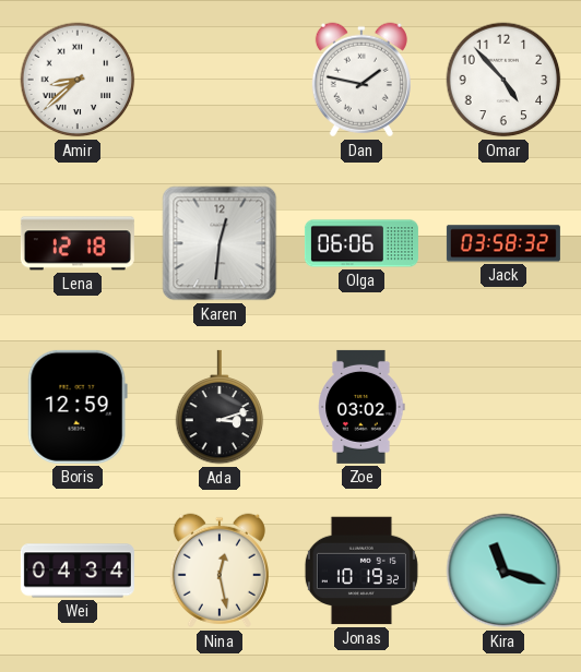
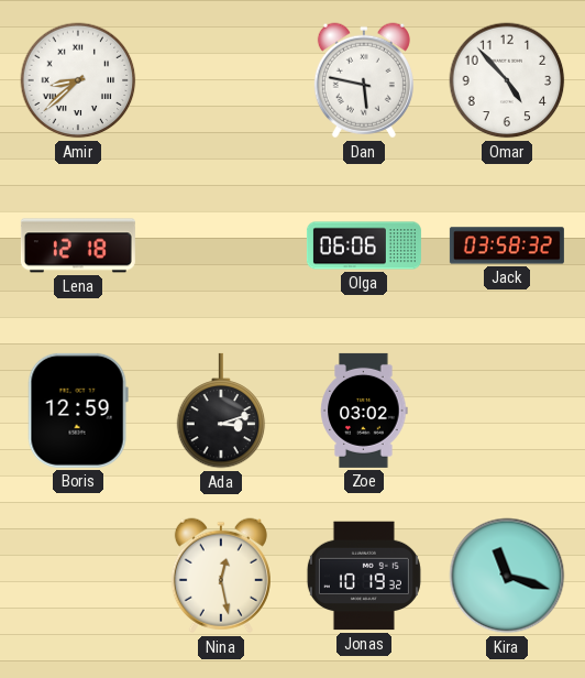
Dan: 1:47 -> 5:47 (364, 80)
Karen: 12:31 -> none (220, 243)
Wei: 04:34 -> none (78, 571)
